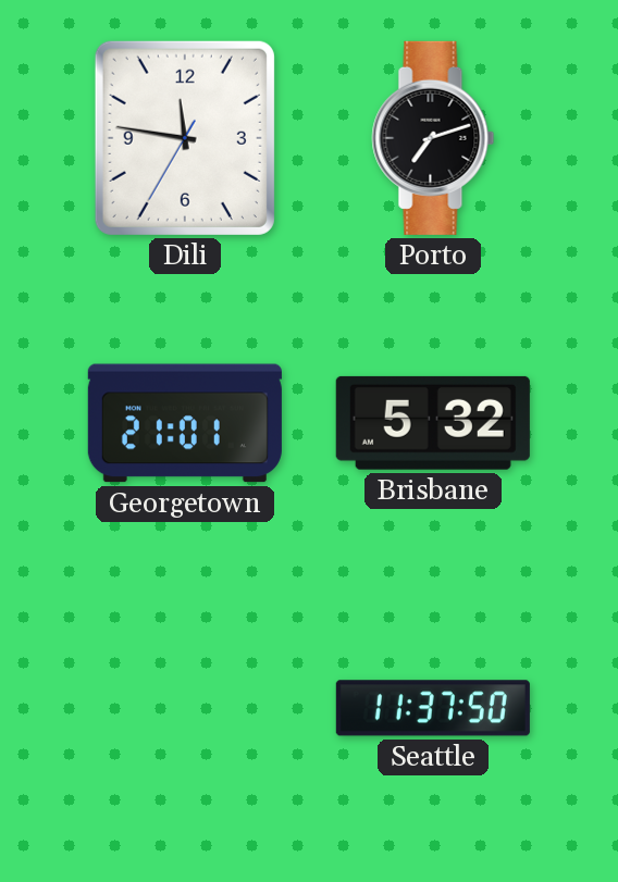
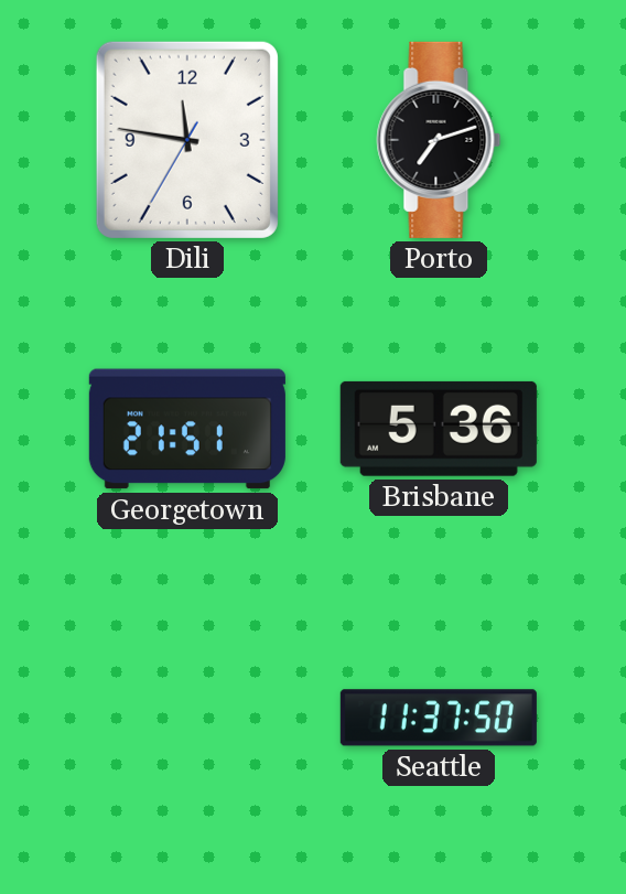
Georgetown: 21:01 -> 21:51 (187, 429)
Brisbane: 5:32 -> 5:36 (439, 429)
